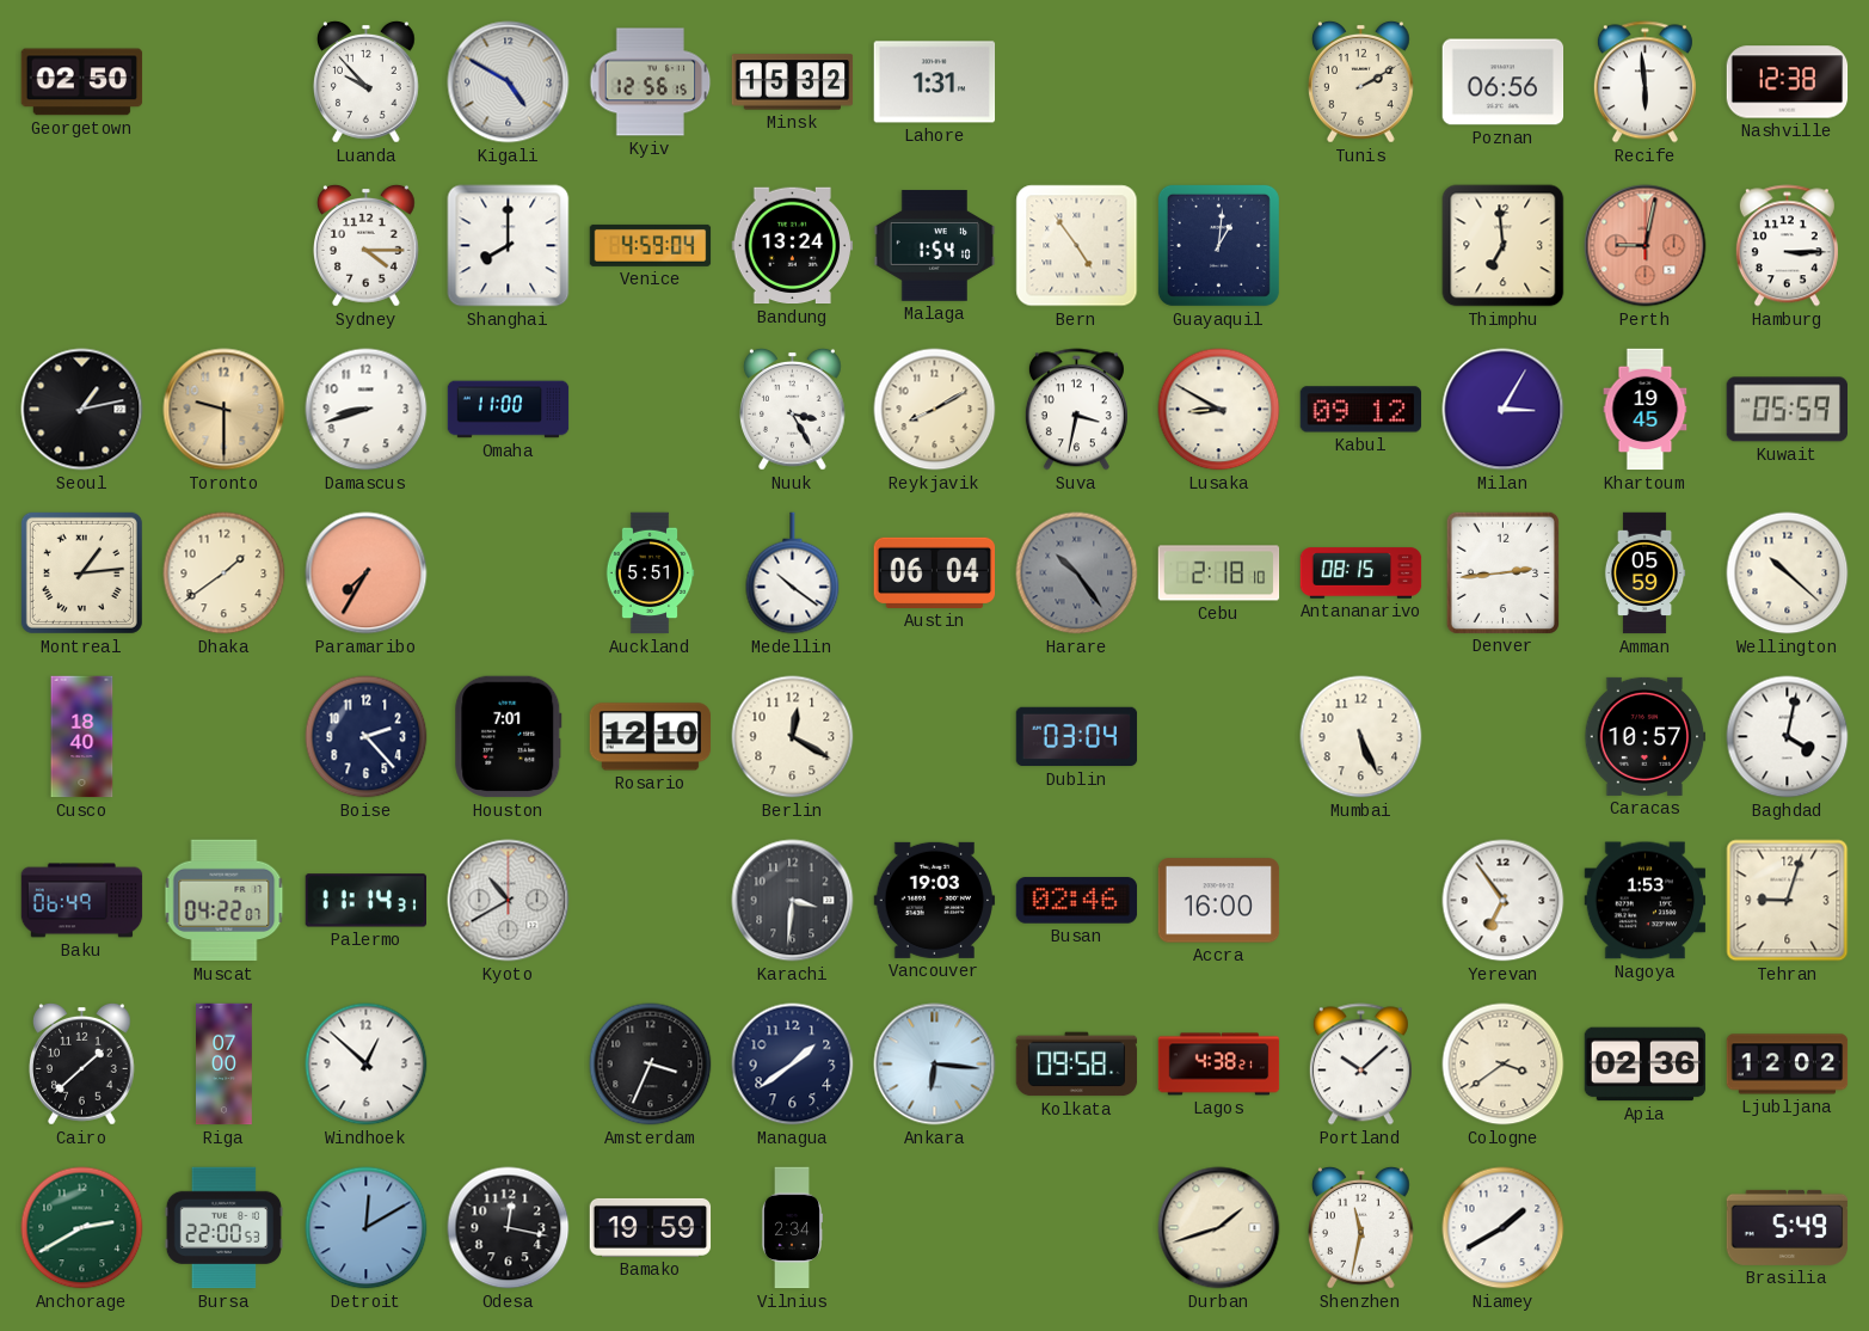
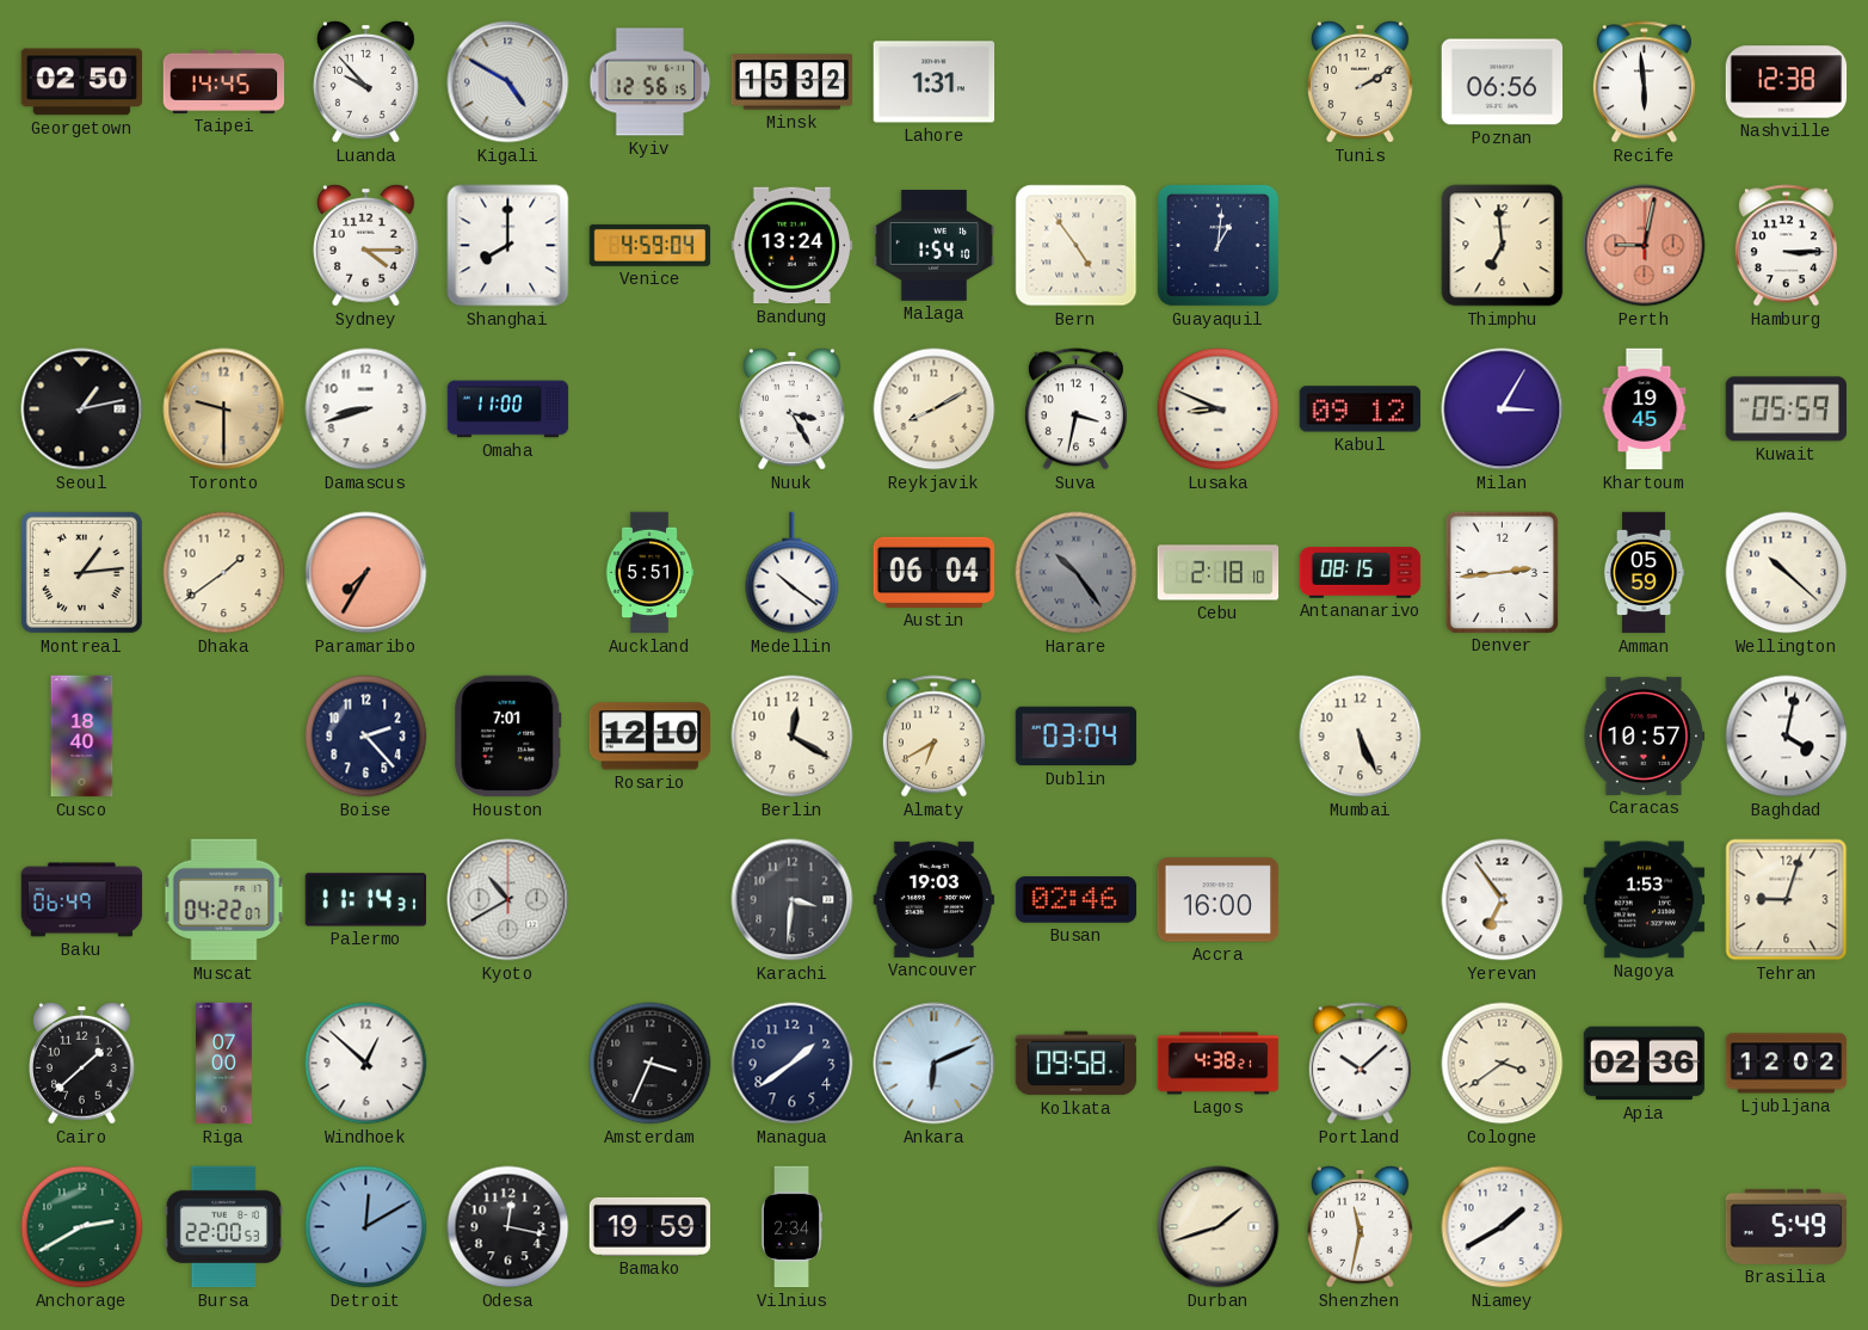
Taipei: none -> 14:45 (224, 81)
Lusaka: 8:50 -> 8:49 (1219, 410)
Almaty: none -> 6:40 (933, 737)
Ankara: 6:16 -> 6:11 (935, 1064)
